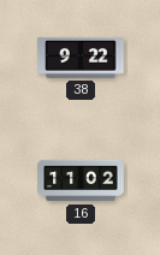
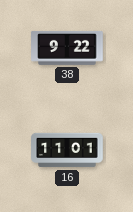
16: 11:02 -> 11:01 (67, 150)
